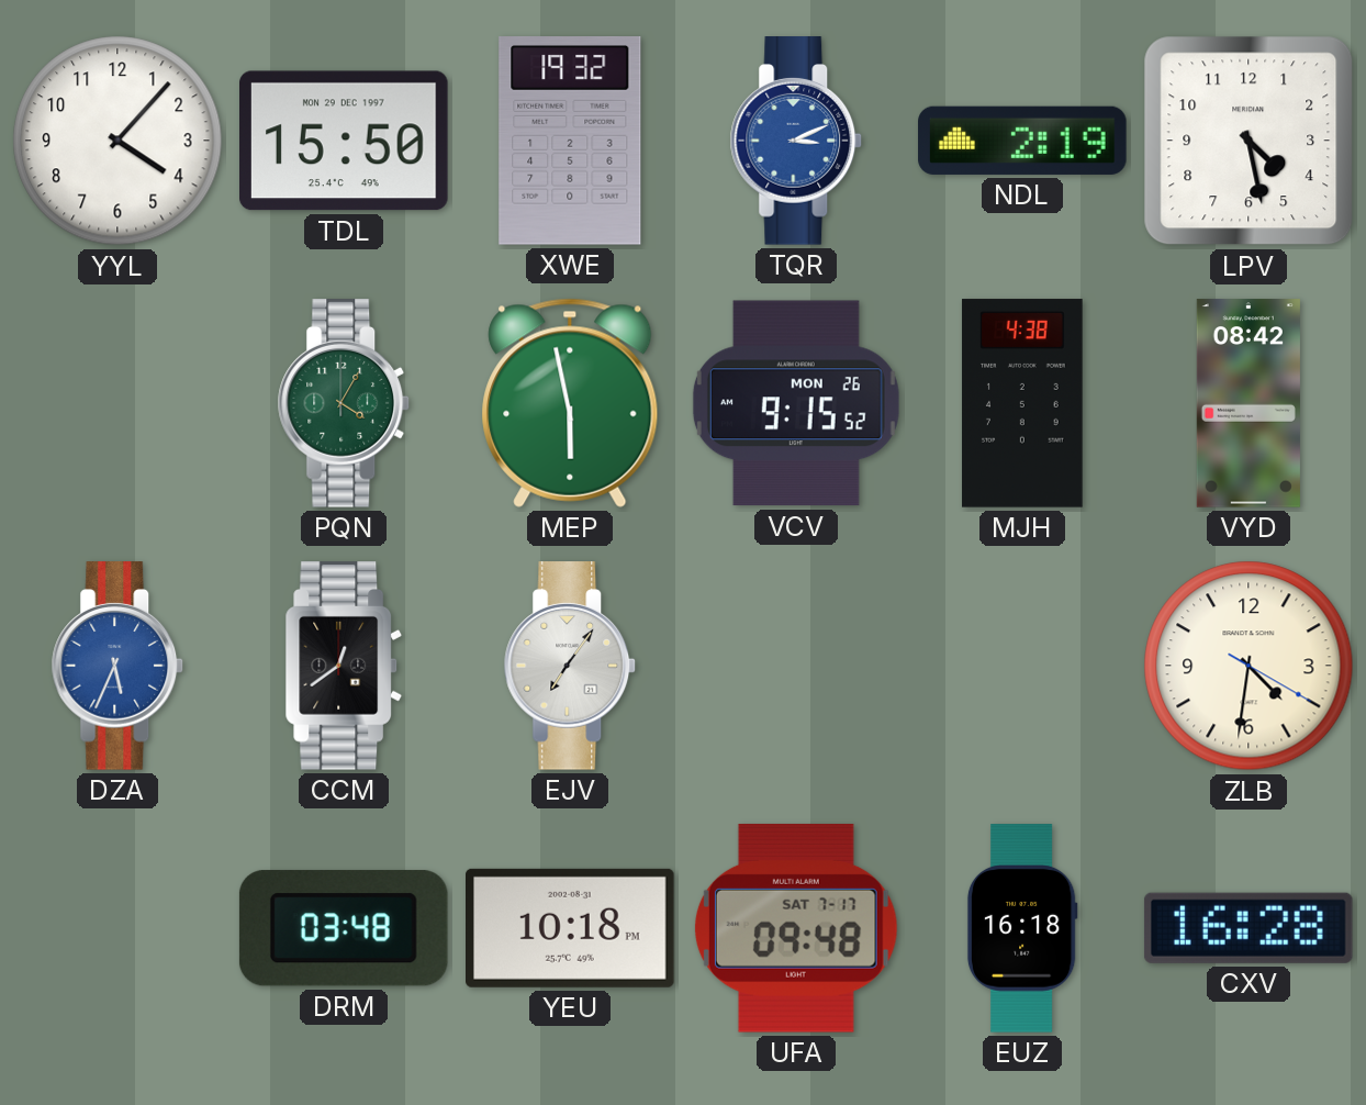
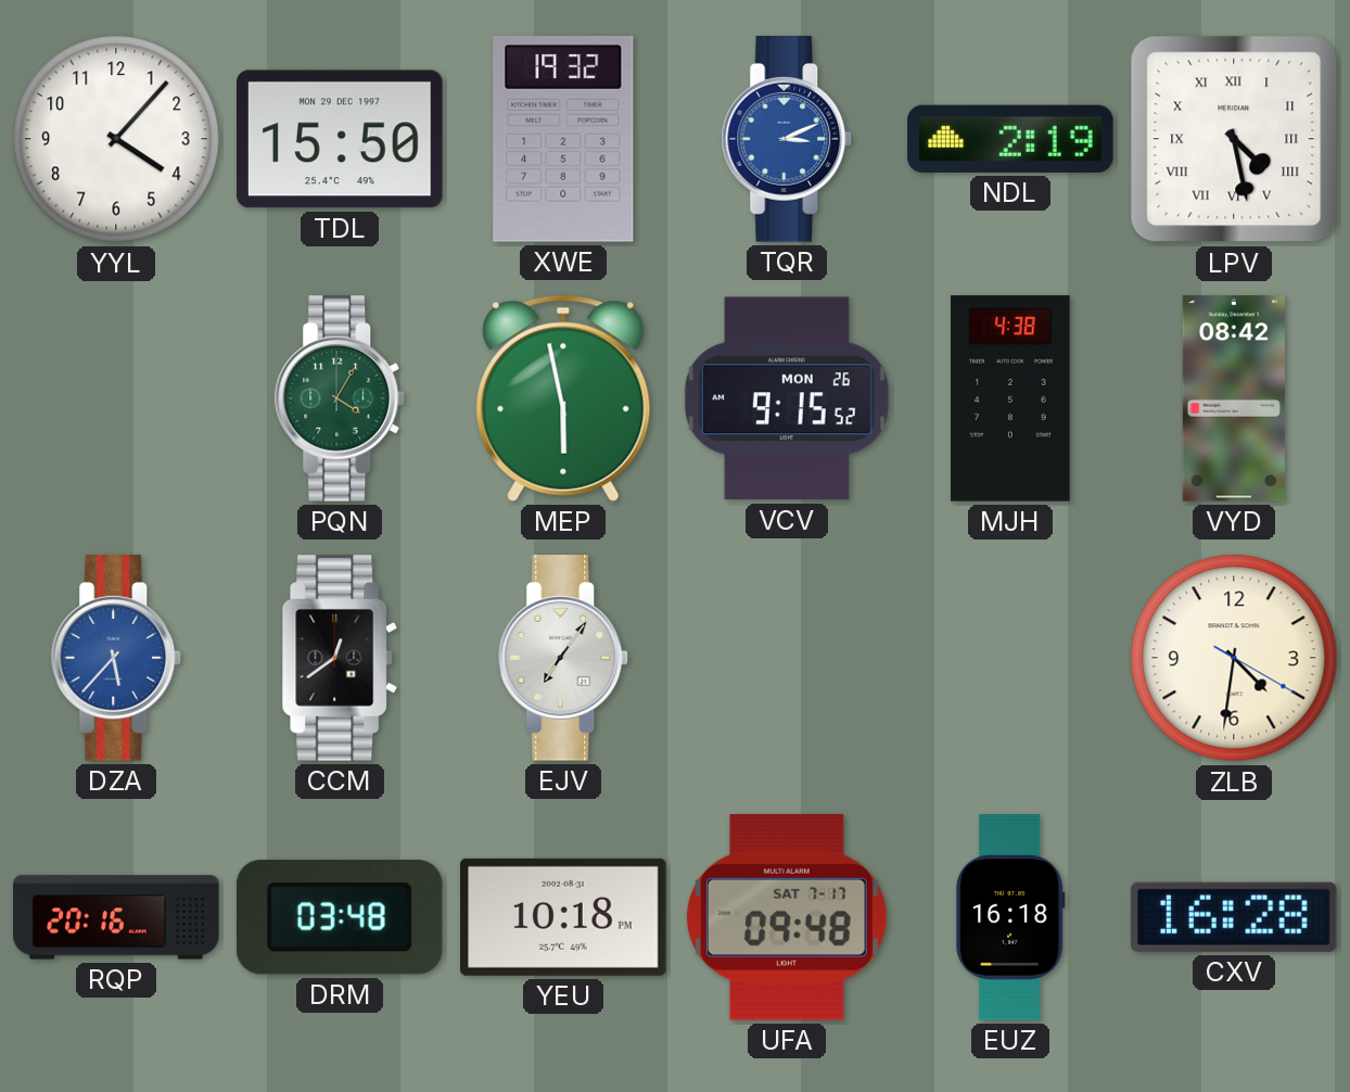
LPV numerals: Arabic -> Roman (1234, 139)
DZA: 5:34 -> 5:37 (116, 658)
RQP: none -> 20:16 (116, 917)
